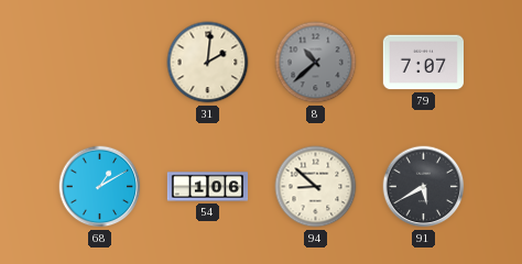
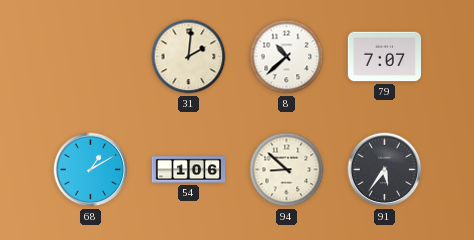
8 dial: grey -> white (287, 57)
91: 5:40 -> 5:36 (385, 170)
